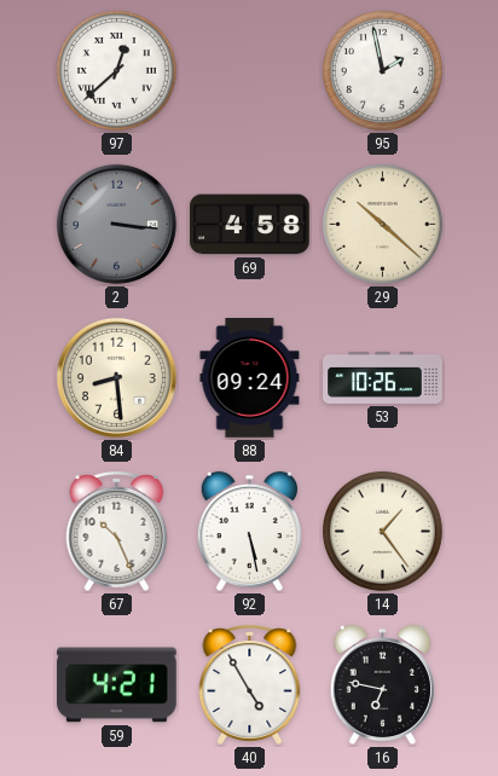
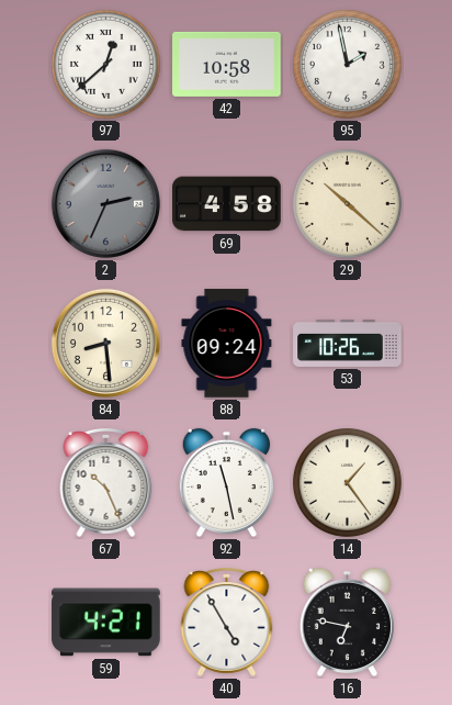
42: none -> 10:58 (227, 64)
2: 3:16 -> 2:34 (105, 203)
92: 5:28 -> 11:28 (226, 483)
